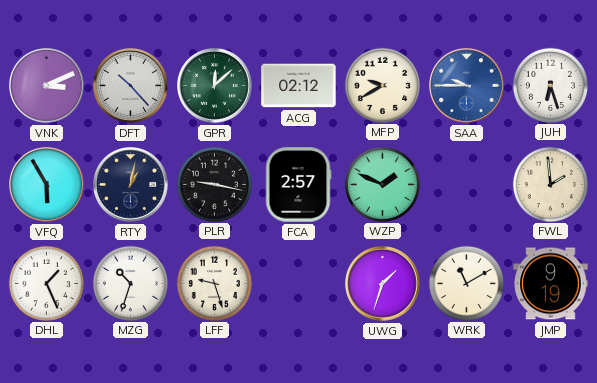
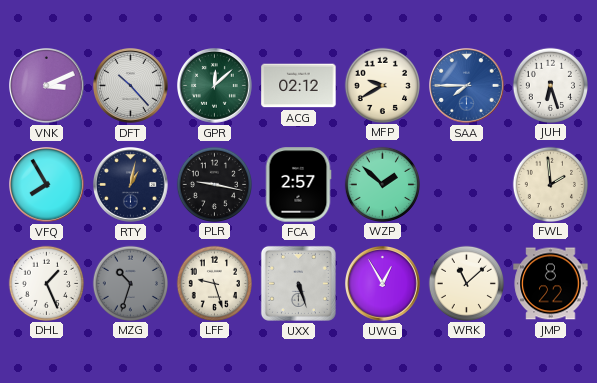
SAA: 9:45 -> 7:45 (467, 86)
VFQ: 5:55 -> 7:55 (47, 185)
WZP: 1:49 -> 1:52 (382, 184)
MZG dial: white -> grey (130, 283)
UXX: none -> 5:27 (298, 283)
UWG: 1:33 -> 12:55 (383, 284)
WRK: 11:10 -> 11:08 (466, 283)
JMP: 9:19 -> 8:22 (551, 284)
